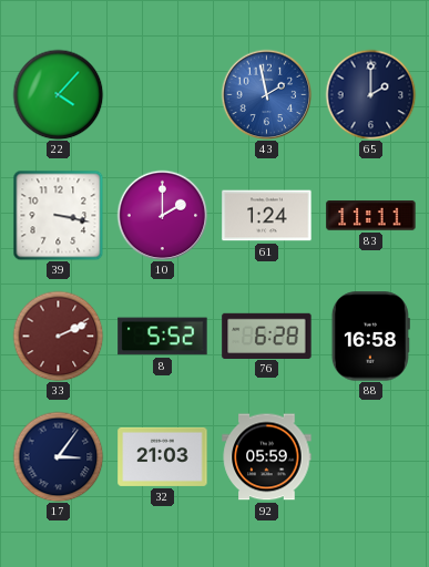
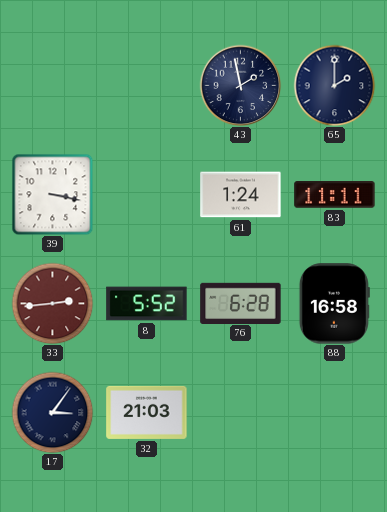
22: 4:07 -> none (58, 94)
43 dial: blue -> navy (240, 85)
10: 2:00 -> none (162, 215)
33: 2:11 -> 2:44 (52, 303)
92: 05:59 -> none (267, 457)
